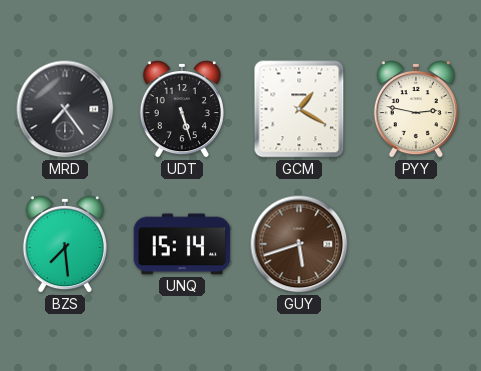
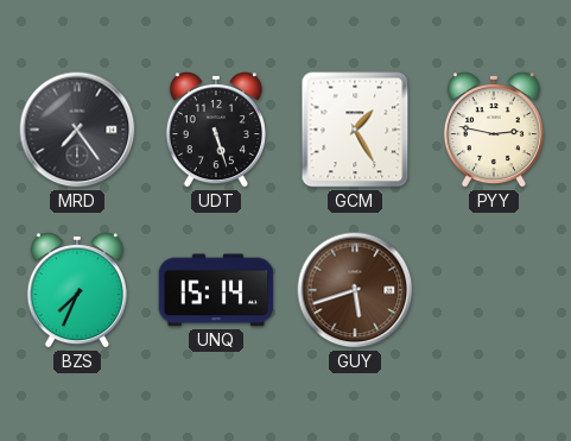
GCM: 1:20 -> 1:25 (355, 130)
BZS: 7:29 -> 7:34 (77, 290)
